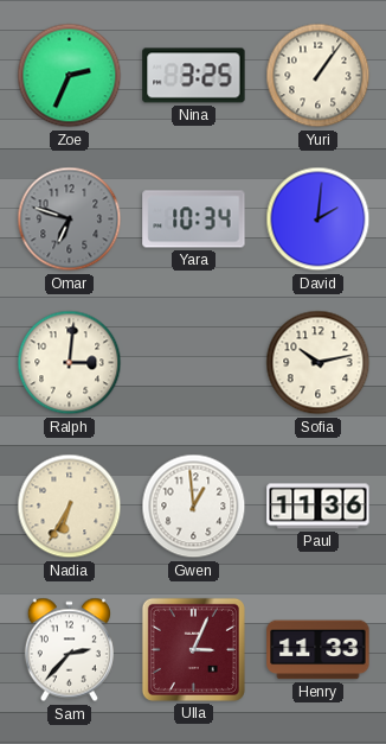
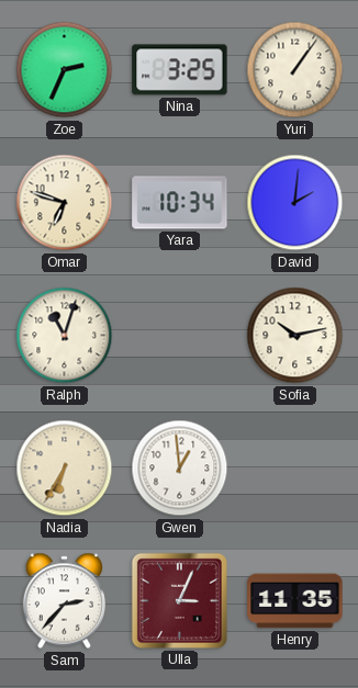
Omar dial: grey -> cream (65, 203)
Ralph: 3:01 -> 11:03 (65, 336)
Paul: 11:36 -> none (319, 507)
Henry: 11:33 -> 11:35 (295, 601)
